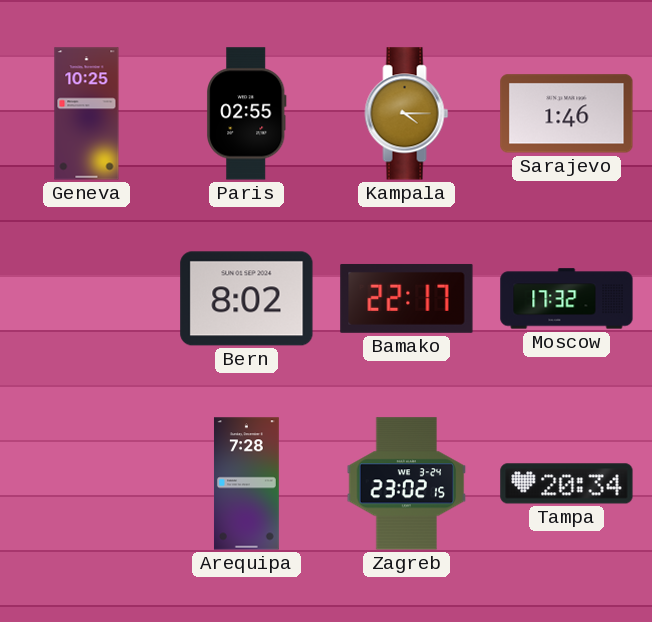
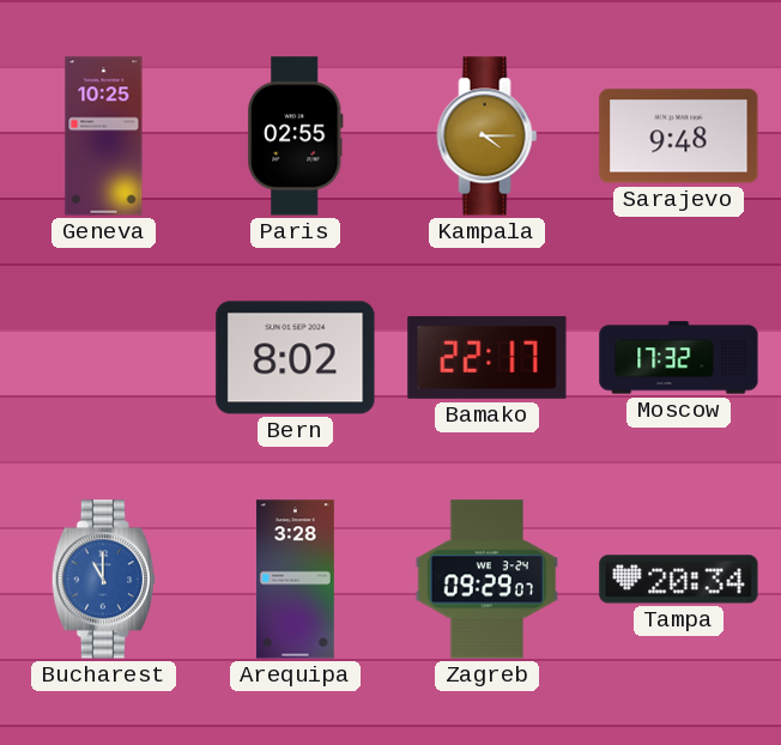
Sarajevo: 1:46 -> 9:48 (679, 137)
Bucharest: none -> 11:00 (103, 580)
Arequipa: 7:28 -> 3:28 (295, 580)
Zagreb: 23:02 -> 09:29 (488, 580)
